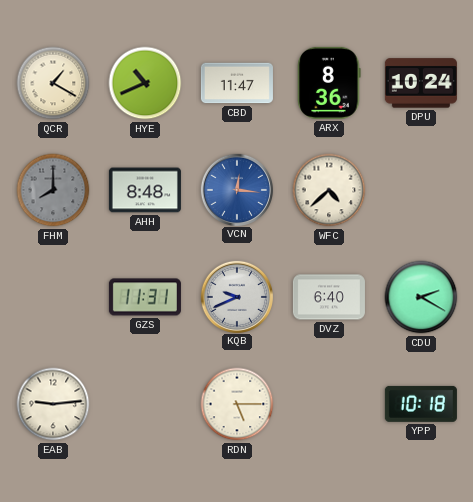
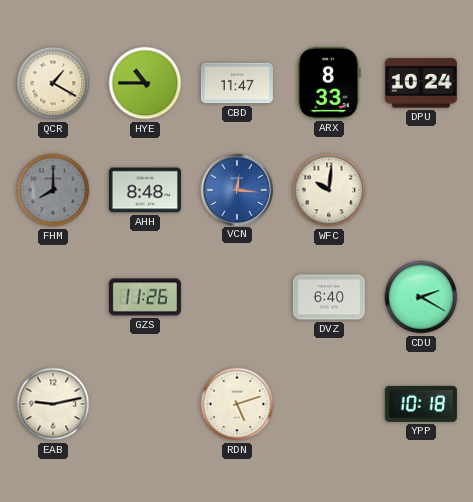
HYE: 10:41 -> 10:45 (145, 83)
ARX: 8:36 -> 8:33 (329, 83)
WFC: 4:38 -> 10:01 (329, 190)
GZS: 11:31 -> 11:26 (145, 297)
KQB: 9:41 -> none (236, 296)
EAB: 9:14 -> 9:13 (53, 404)
RDN: 5:15 -> 5:12 (237, 404)
